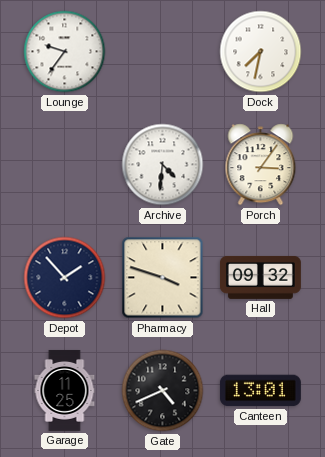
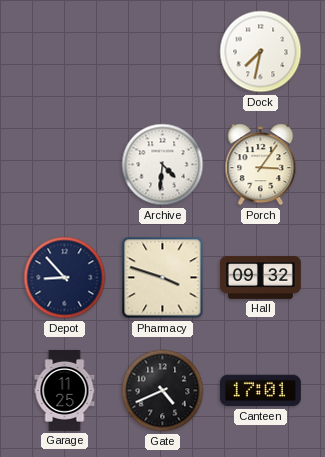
Lounge: 9:36 -> none (65, 52)
Depot: 1:53 -> 8:53 (65, 278)
Canteen: 13:01 -> 17:01 (260, 391)
